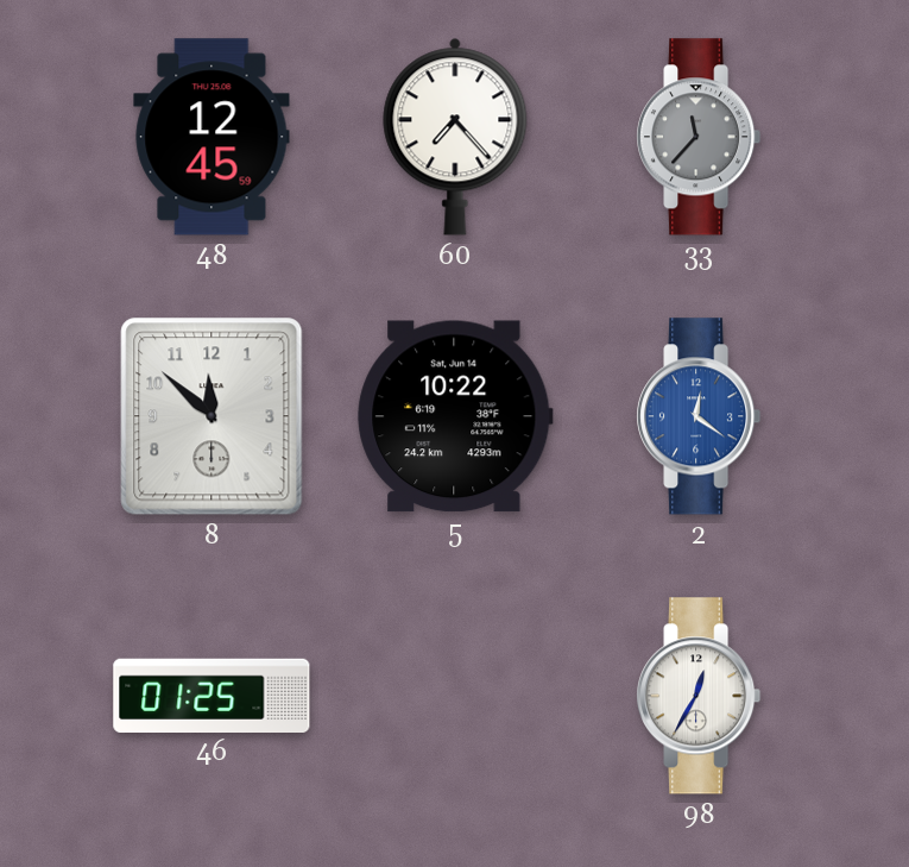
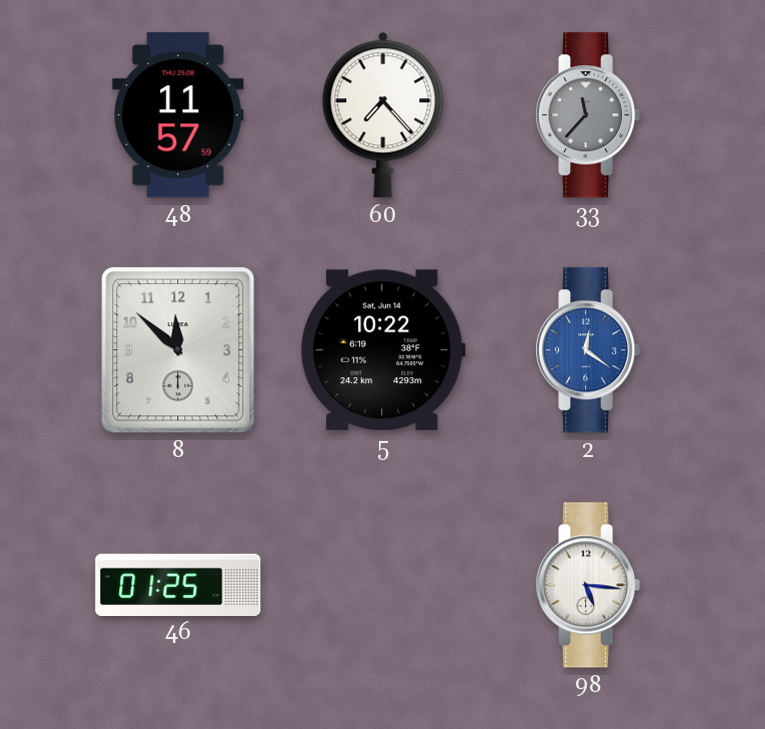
48: 12:45 -> 11:57 (178, 115)
98: 12:35 -> 5:16 (588, 585)
